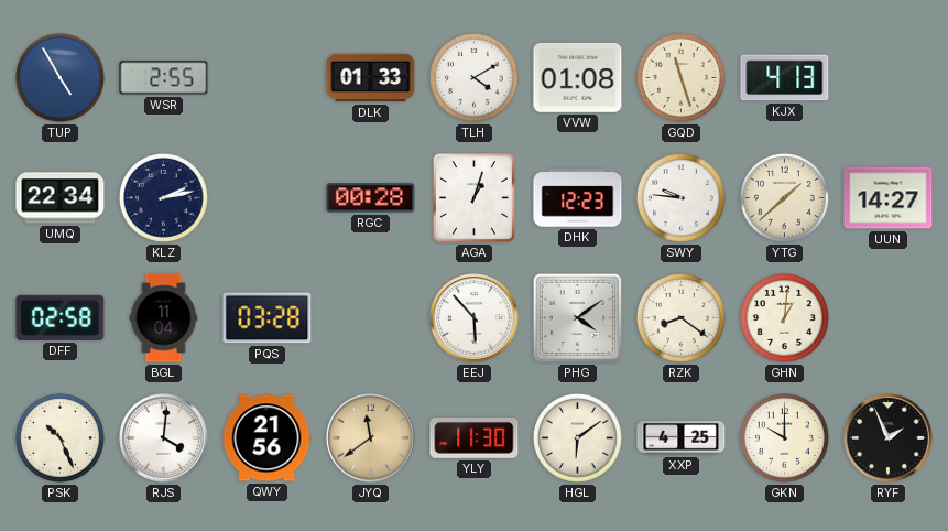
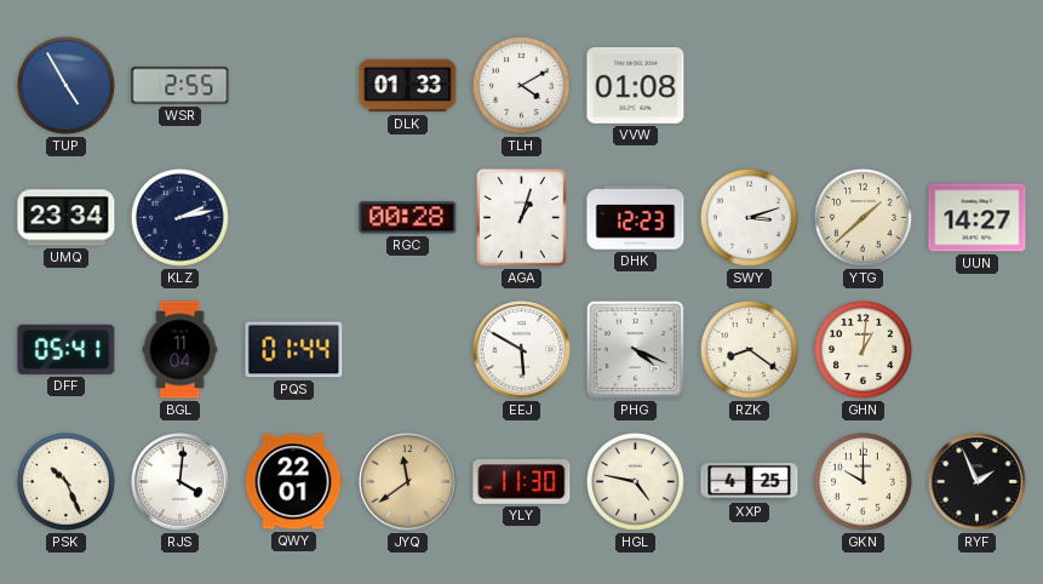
GQD: 11:27 -> none (680, 77)
KJX: 4:13 -> none (785, 78)
UMQ: 22:34 -> 23:34 (67, 218)
SWY: 9:46 -> 3:12 (749, 217)
DFF: 02:58 -> 05:41 (67, 349)
PQS: 03:28 -> 01:44 (294, 350)
EEJ: 5:53 -> 5:50 (522, 350)
PHG: 4:09 -> 4:19 (636, 350)
QWY: 21:56 -> 22:01 (293, 482)
HGL: 6:09 -> 4:47 (635, 481)
